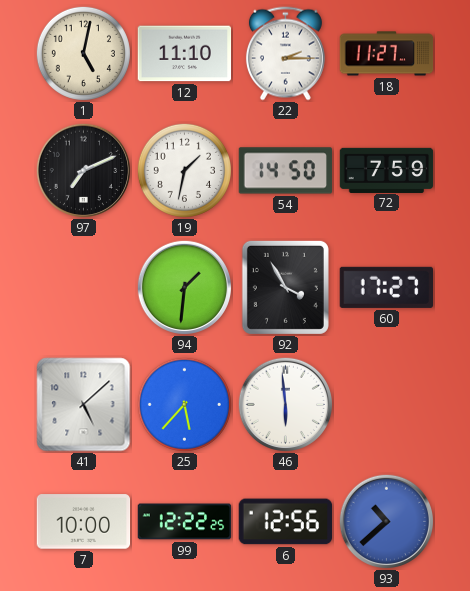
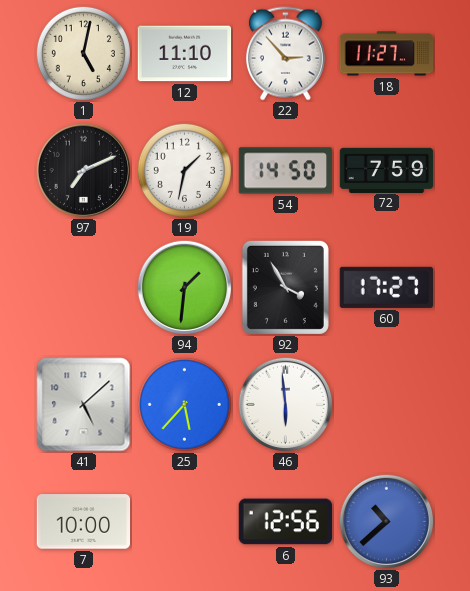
22: 2:15 -> 2:53 (285, 54)
99: 12:22 -> none (185, 522)
